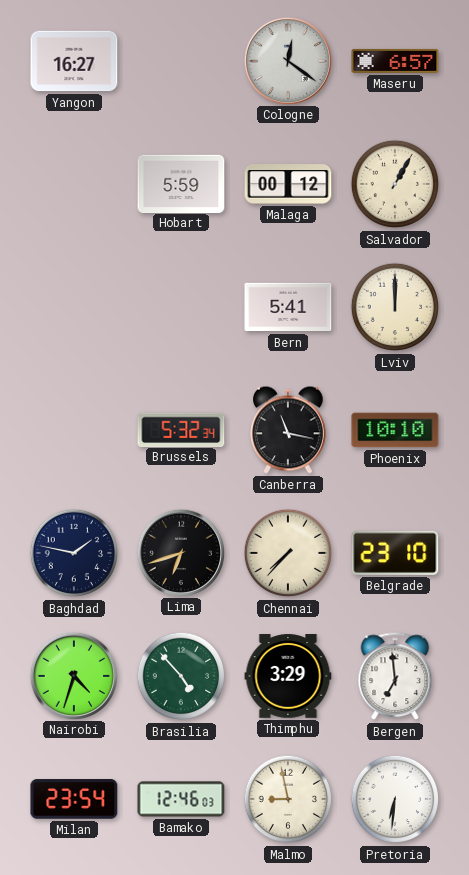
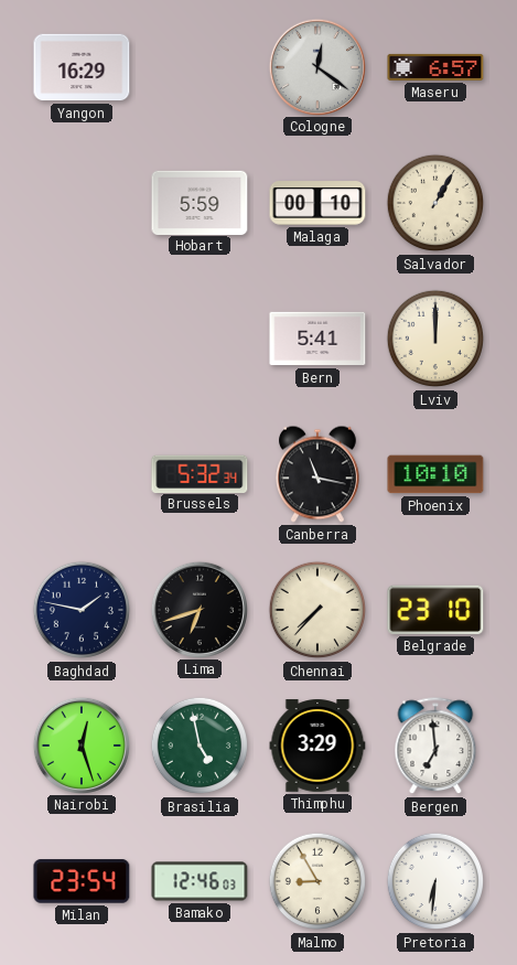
Yangon: 16:27 -> 16:29 (82, 67)
Malaga: 00:12 -> 00:10 (317, 203)
Nairobi: 4:33 -> 12:27 (80, 744)
Brasilia: 4:53 -> 4:58 (200, 746)
Malmo: 8:58 -> 8:55 (317, 881)
